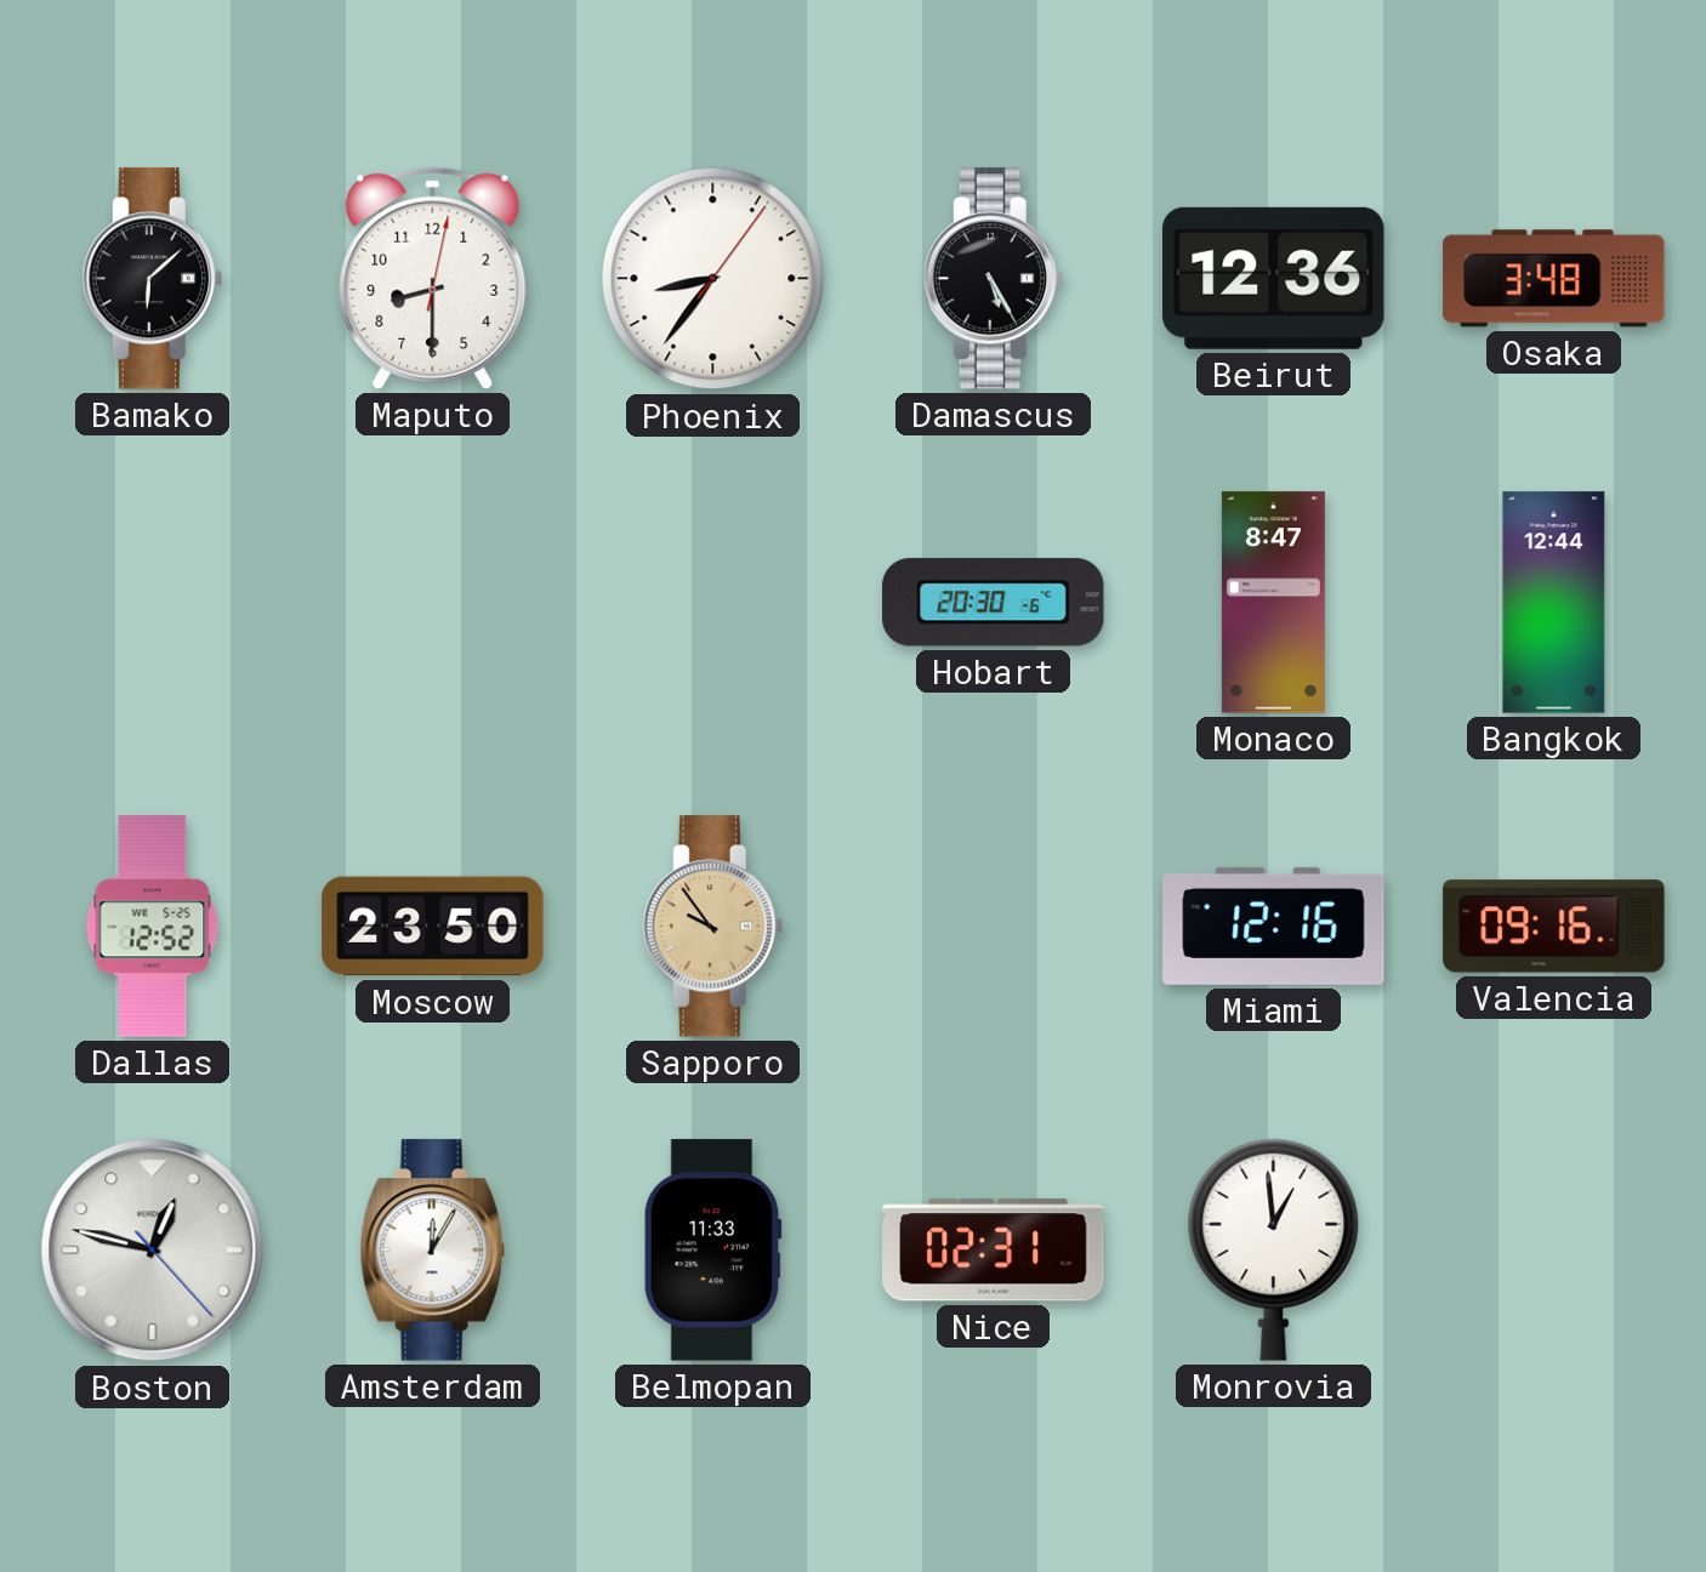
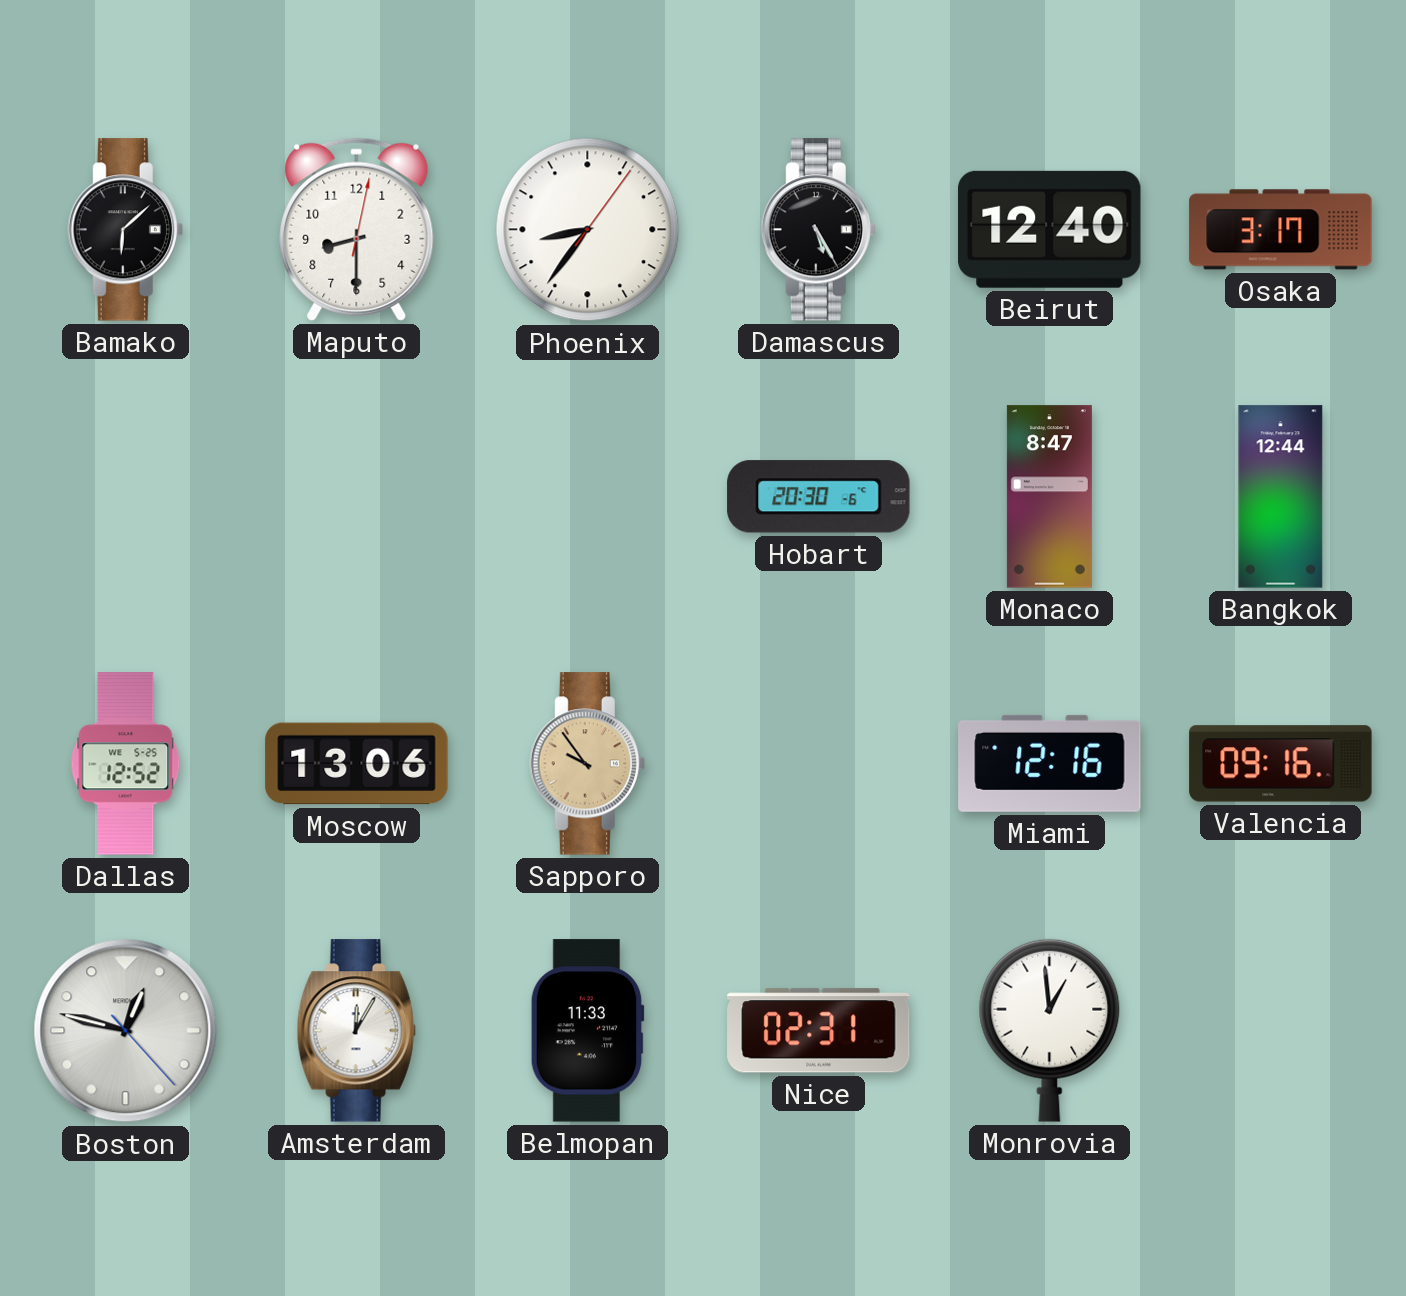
Beirut: 12:36 -> 12:40 (1050, 229)
Osaka: 3:48 -> 3:17 (1281, 230)
Moscow: 23:50 -> 13:06 (357, 764)
